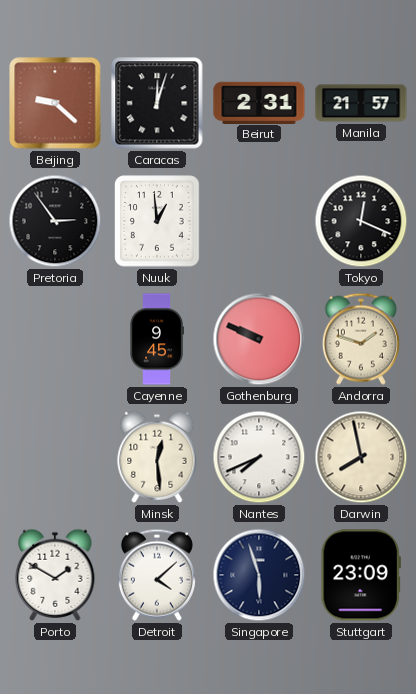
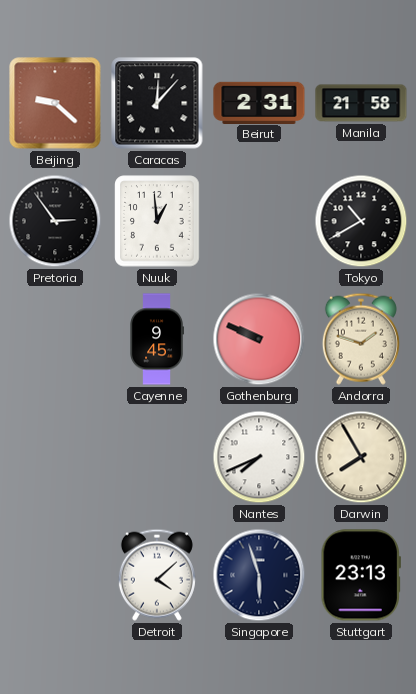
Caracas: 12:03 -> 12:07 (157, 103)
Manila: 21:57 -> 21:58 (361, 103)
Tokyo: 12:19 -> 10:40 (361, 221)
Minsk: 12:29 -> none (157, 457)
Darwin: 7:58 -> 7:55 (361, 457)
Porto: 1:50 -> none (55, 575)
Stuttgart: 23:09 -> 23:13 (361, 575)
